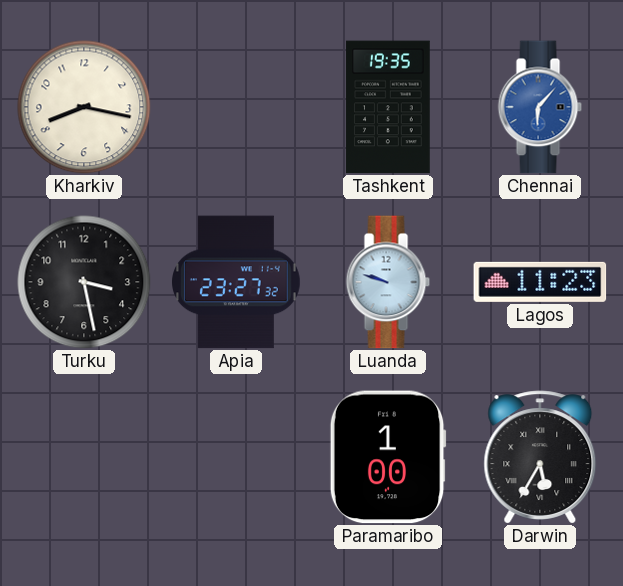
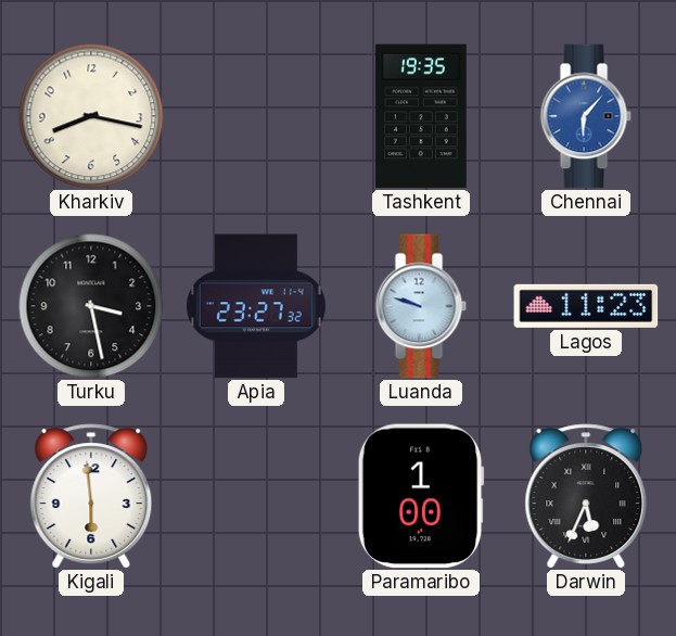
Kigali: none -> 5:59 (91, 496)
Darwin: 5:35 -> 5:34 (586, 496)
